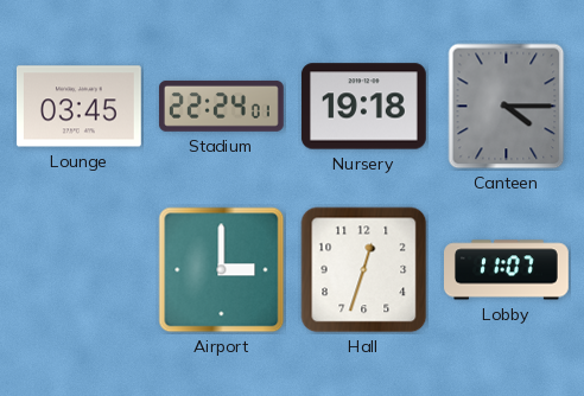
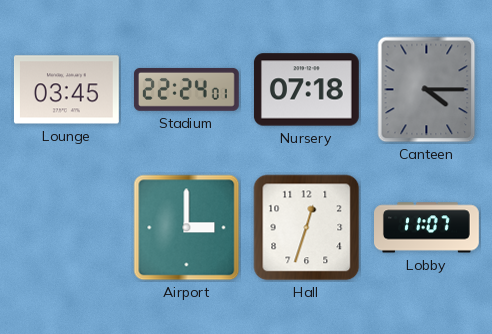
Nursery: 19:18 -> 07:18 (306, 90)
